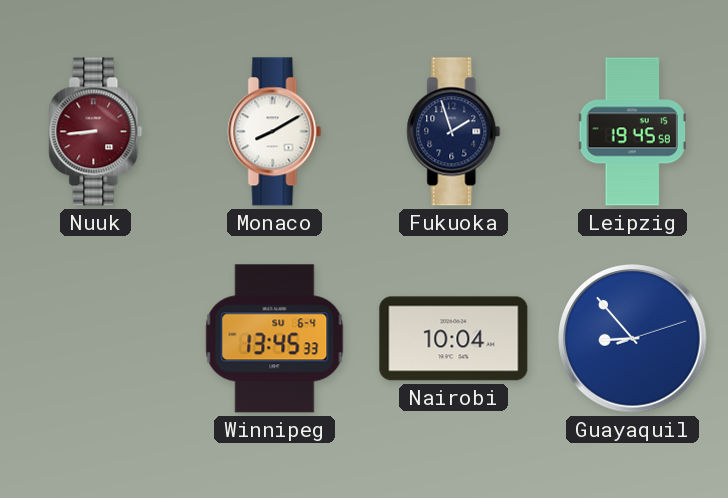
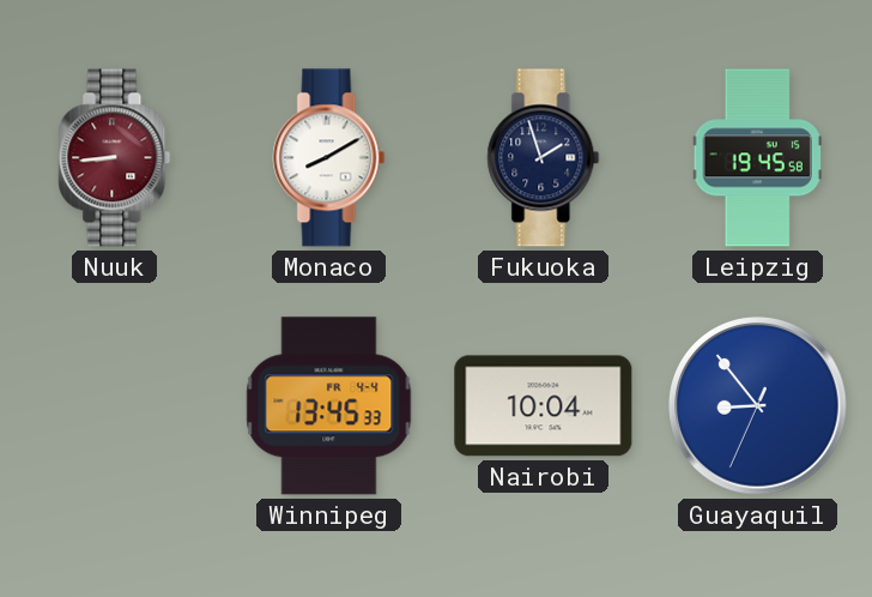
Winnipeg date: SU 6-4 -> FR 4-4 (329, 406)
Guayaquil: 8:53:12 -> 8:53:34 (758, 406)
